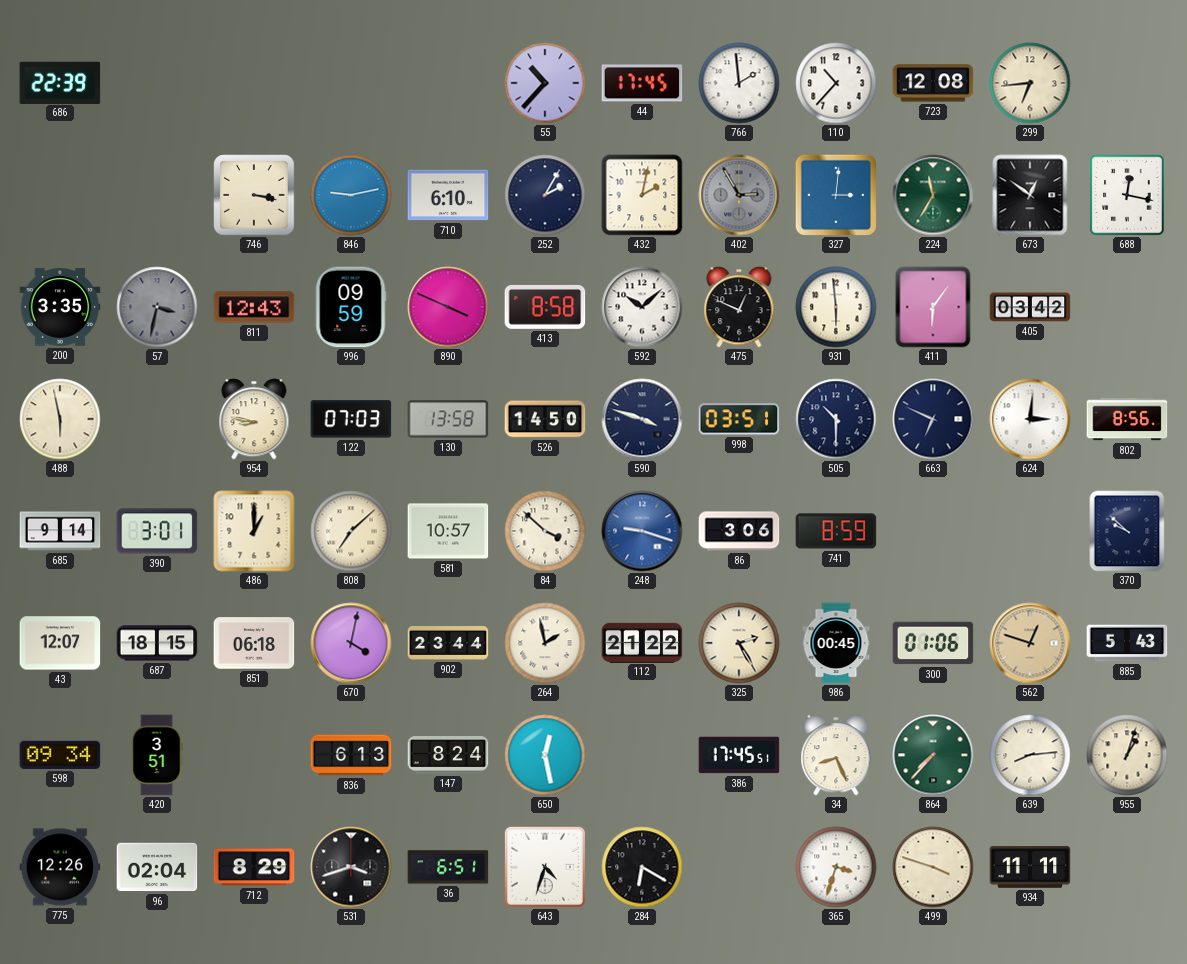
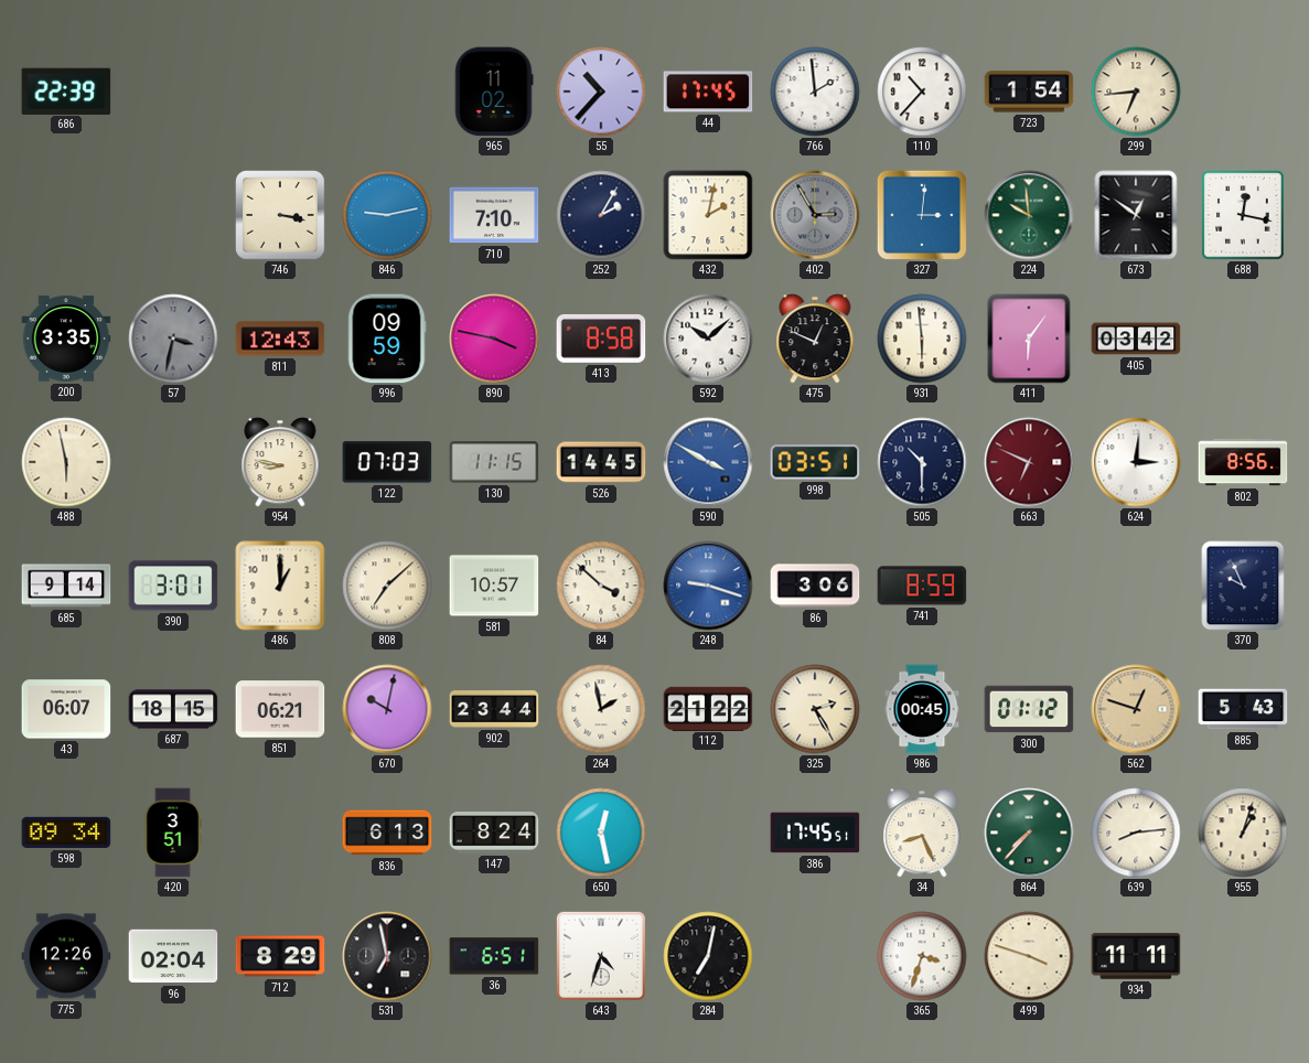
965: none -> 11:02 (494, 92)
723: 12:08 -> 1:54 (1029, 92)
710: 6:10 -> 7:10 (494, 215)
224: 11:35 -> 9:59 (1029, 215)
890: 3:49 -> 3:47 (494, 339)
130: 13:58 -> 11:15 (494, 462)
526: 14:50 -> 14:45 (601, 462)
590: 3:48 -> 3:50 (708, 462)
590 dial: navy -> blue (708, 462)
663 dial: navy -> burgundy (1029, 462)
370: 9:52 -> 9:56 (1243, 586)
43: 12:07 -> 06:07 (66, 709)
851: 06:18 -> 06:21 (280, 709)
670: 4:02 -> 10:02 (387, 709)
300: 01:06 -> 01:12 (1029, 709)
531: 3:42 -> 6:58 (387, 956)
284: 6:20 -> 7:02 (708, 956)
